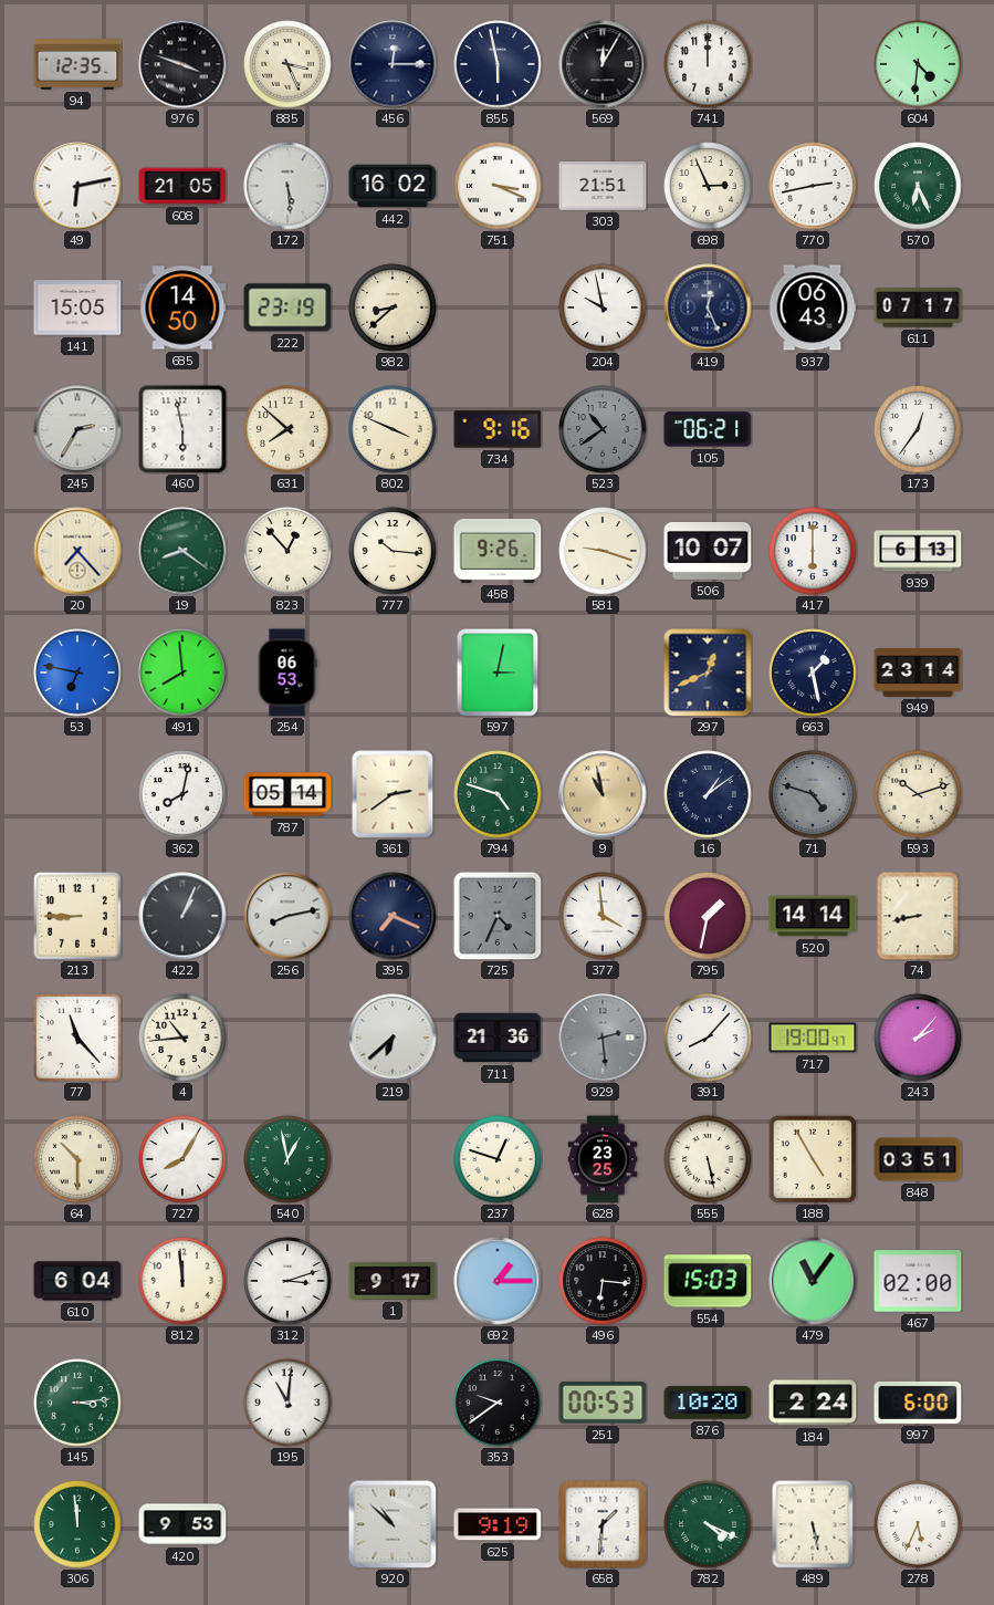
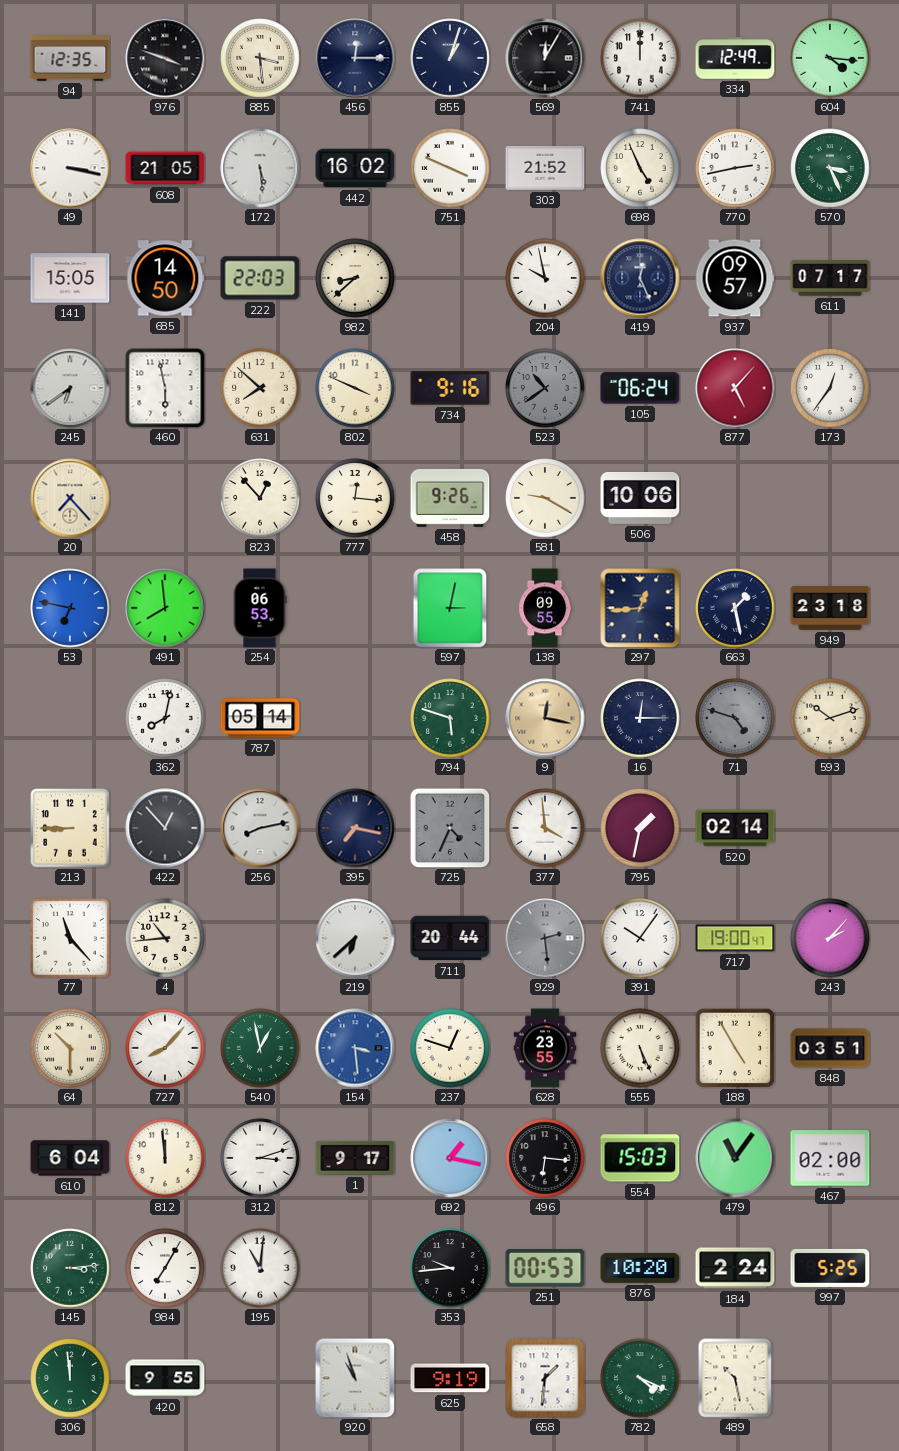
885: 3:26 -> 3:29 (260, 58)
855: 5:58 -> 1:03 (450, 58)
334: none -> 12:49 (735, 58)
604: 4:31 -> 4:16 (830, 58)
49: 6:13 -> 3:17 (70, 168)
751: 3:19 -> 3:49 (450, 168)
303: 21:51 -> 21:52 (545, 169)
698: 2:56 -> 4:56 (640, 168)
570: 6:26 -> 3:26 (830, 168)
222: 23:19 -> 22:03 (260, 278)
937: 06:43 -> 09:57 (735, 278)
245: 2:35 -> 6:39 (70, 388)
105: 06:21 -> 06:24 (640, 388)
877: none -> 5:07 (735, 388)
19: 8:21 -> none (182, 551)
777: 10:16 -> 12:16 (355, 498)
581: 9:18 -> 9:20 (545, 498)
506: 10:07 -> 10:06 (640, 498)
417: 6:00 -> none (813, 551)
939: 6:13 -> none (918, 551)
138: none -> 09:55 (545, 608)
297: 12:41 -> 12:44 (640, 608)
949: 23:14 -> 23:18 (830, 608)
361: 2:39 -> none (393, 794)
794: 4:48 -> 5:48 (450, 718)
9: 10:58 -> 12:17 (545, 718)
16: 1:09 -> 12:15 (640, 718)
422: 1:04 -> 12:53 (165, 828)
395: 7:19 -> 7:17 (355, 828)
520: 14:14 -> 02:14 (735, 828)
74: 8:43 -> none (918, 916)
711: 21:36 -> 20:44 (450, 938)
391: 8:07 -> 10:06 (640, 938)
727: 8:05 -> 8:07 (165, 1048)
154: none -> 3:29 (355, 1048)
628: 23:25 -> 23:55 (545, 1048)
555: 5:28 -> 5:26 (640, 1048)
692: 1:15 -> 1:17 (450, 1158)
984: none -> 7:05 (165, 1268)
353: 9:39 -> 9:44 (450, 1268)
997: 6:00 -> 5:25 (830, 1268)
420: 9:53 -> 9:55 (165, 1378)
920: 10:52 -> 10:57 (355, 1378)
489: 5:28 -> 10:28 (735, 1378)
278: 5:34 -> none (918, 1524)
